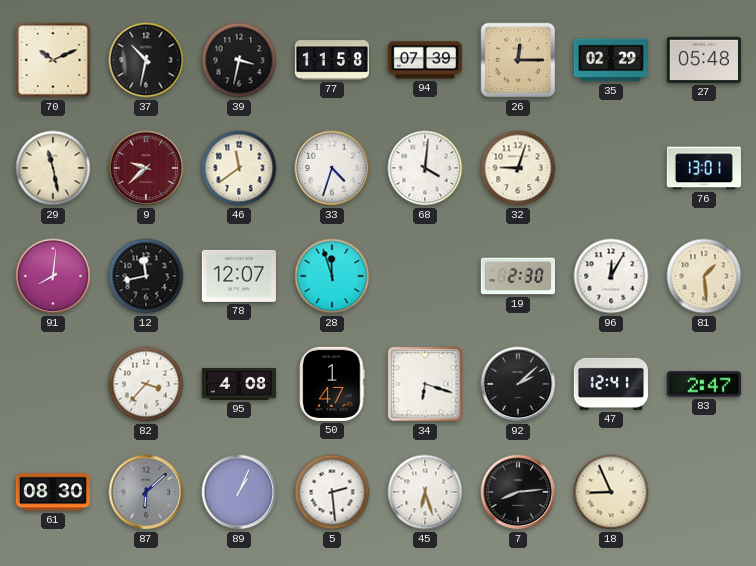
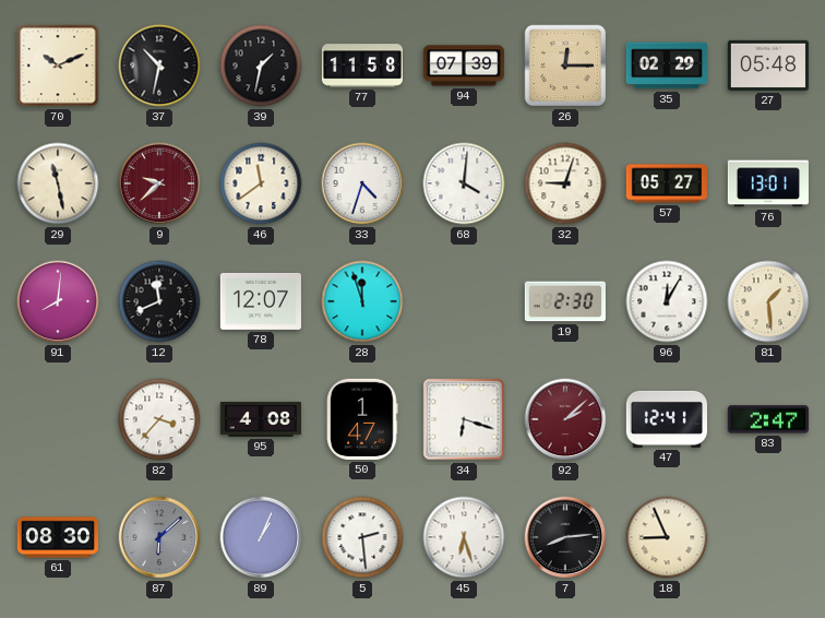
39: 3:32 -> 1:32 (261, 66)
57: none -> 05:27 (666, 183)
12: 11:43 -> 11:41 (159, 301)
92 dial: black -> burgundy (565, 419)
